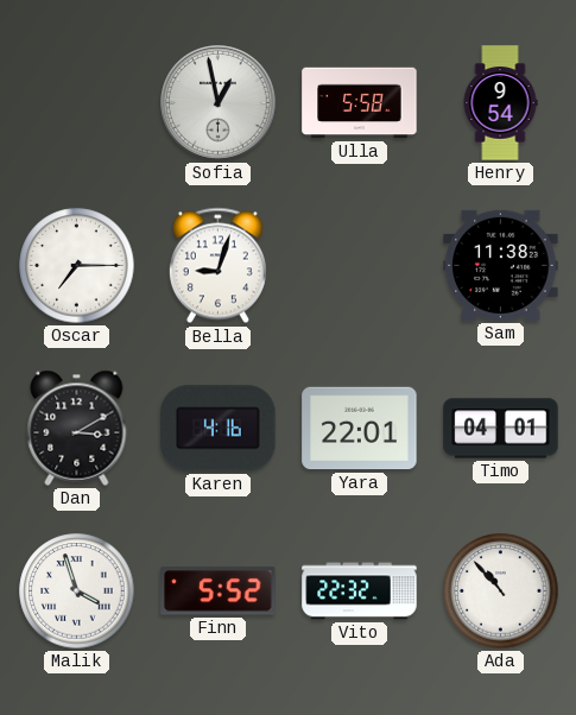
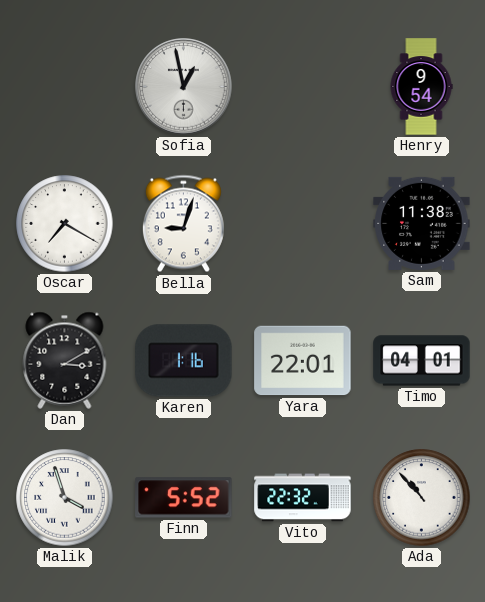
Ulla: 5:58 -> none (360, 103)
Oscar: 7:15 -> 7:20 (65, 224)
Karen: 4:16 -> 1:16 (184, 361)
